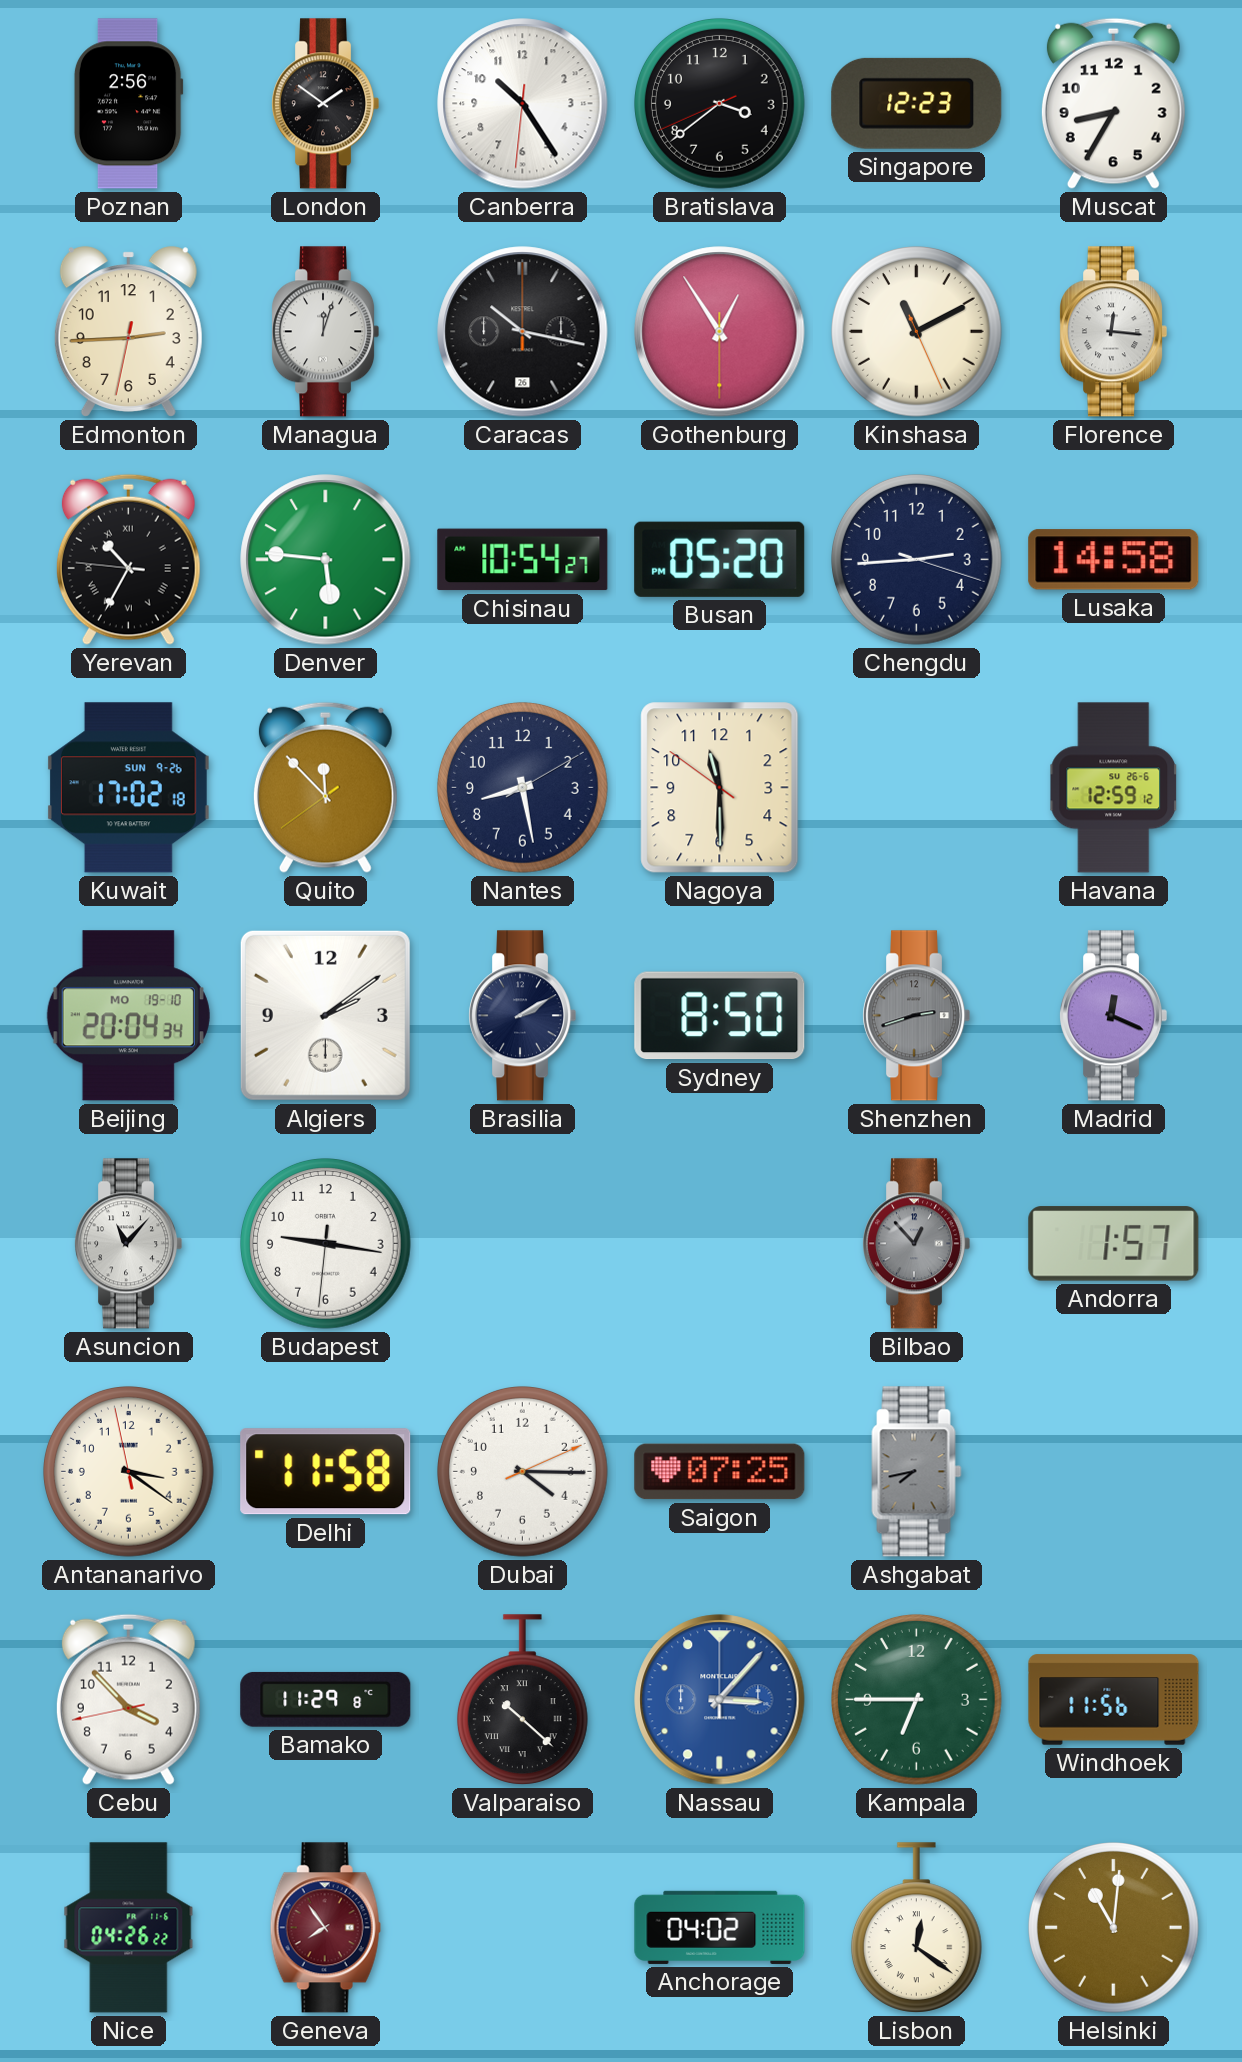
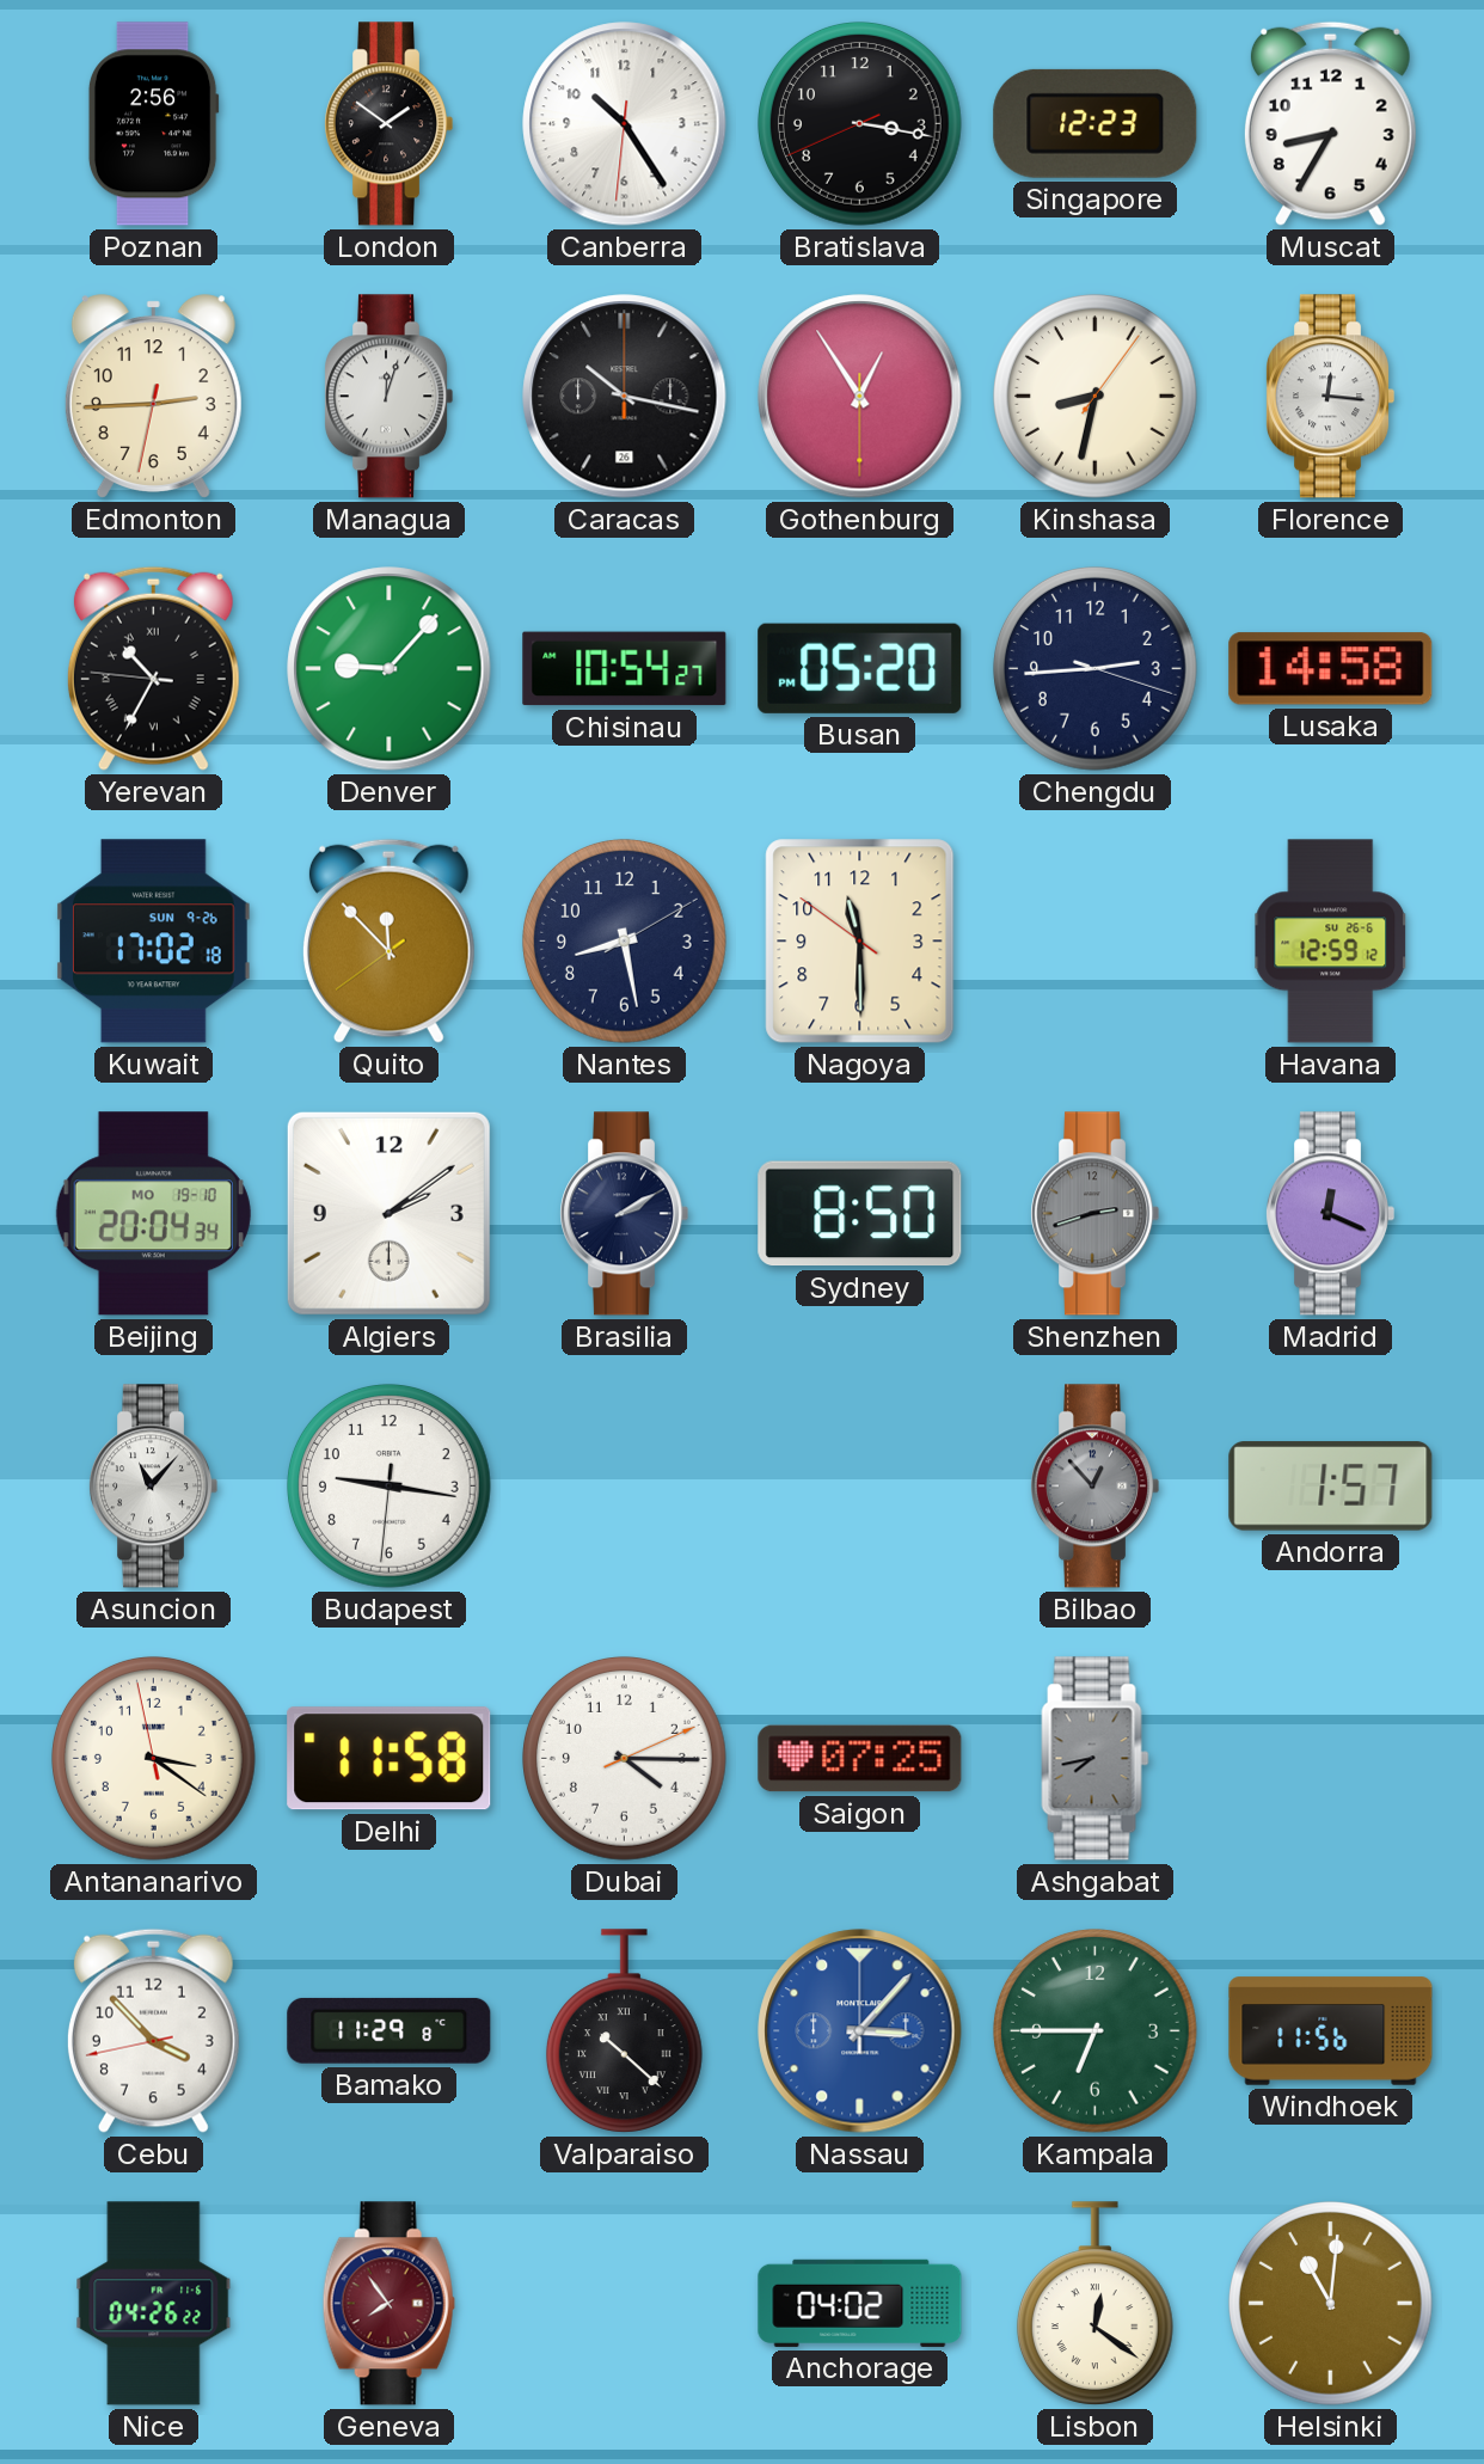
Bratislava: 3:38 -> 3:16 (860, 124)
Kinshasa: 11:10 -> 8:32 (1096, 397)
Denver: 5:46 -> 9:07 (390, 669)
